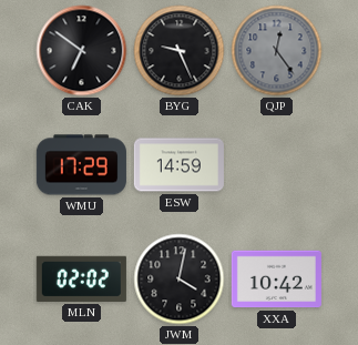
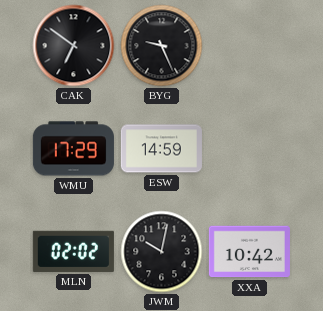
QJP: 12:24 -> none (277, 51)
JWM: 4:02 -> 10:02 (162, 252)
